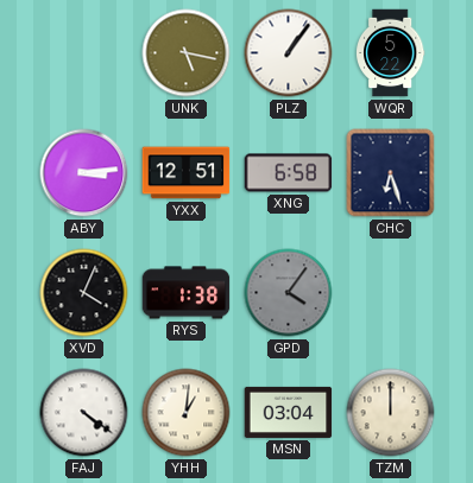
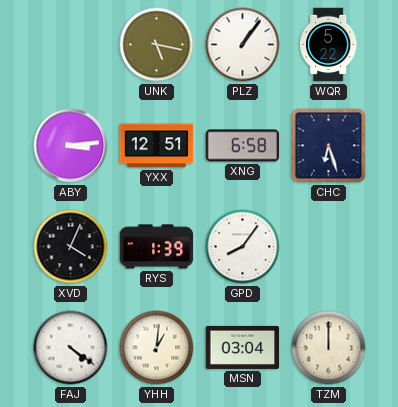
RYS: 1:38 -> 1:39 (157, 247)
GPD: 4:06 -> 8:06 (243, 247)
GPD dial: grey -> white (243, 247)
